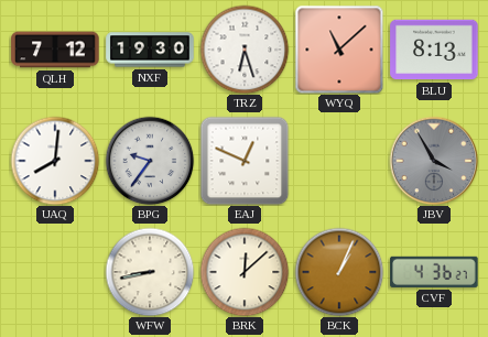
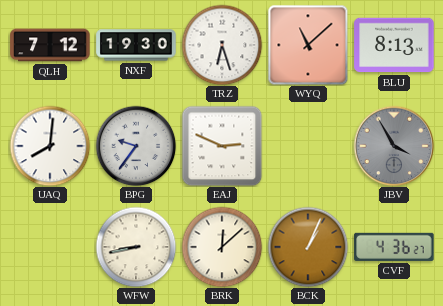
EAJ: 12:49 -> 2:49 (222, 146)
